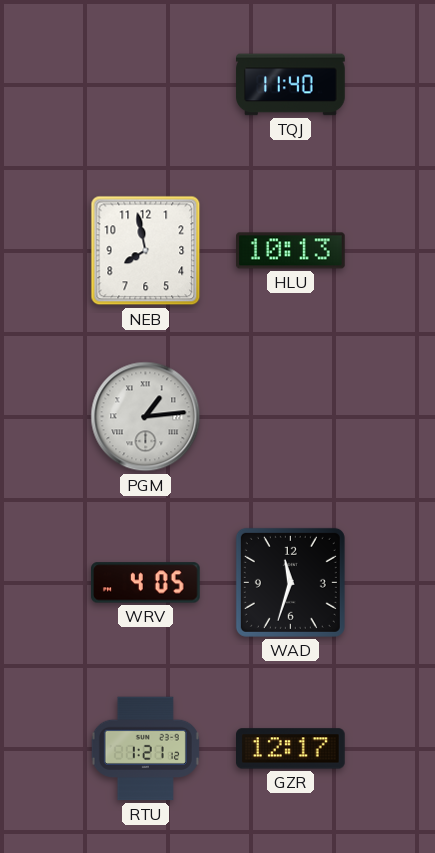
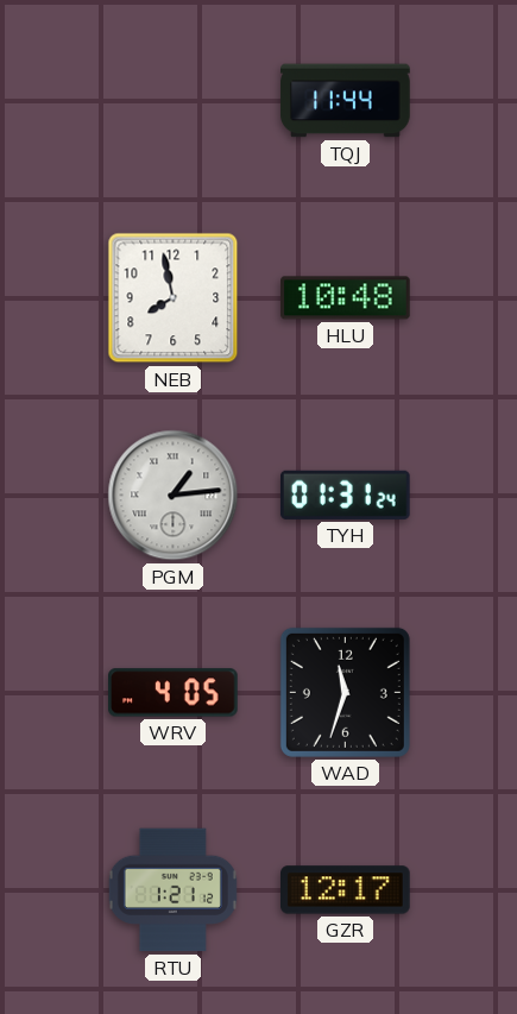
TQJ: 11:40 -> 11:44 (346, 101)
HLU: 10:13 -> 10:48 (346, 298)
TYH: none -> 01:31 (345, 495)
